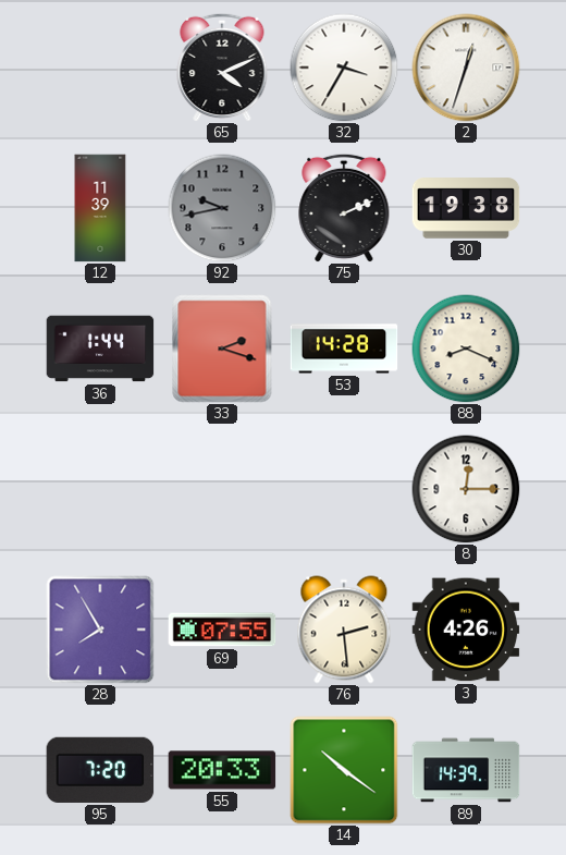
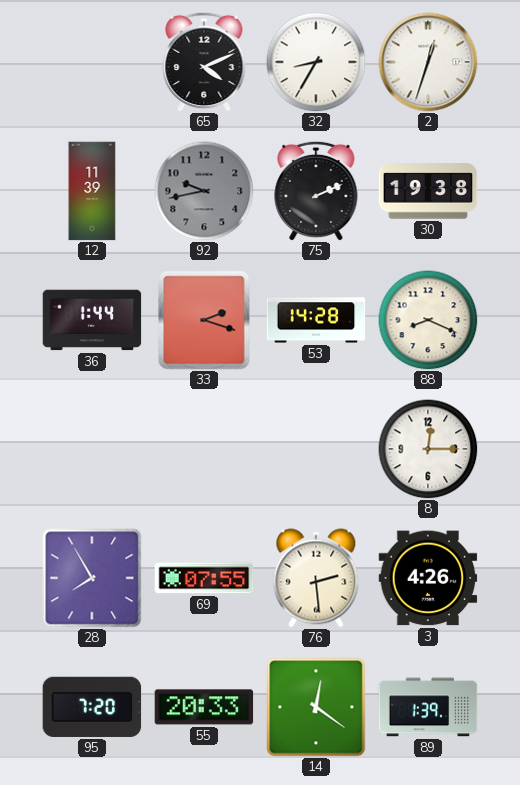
32: 3:35 -> 8:35 (316, 62)
14: 10:21 -> 12:21 (316, 707)
89: 14:39 -> 1:39 (428, 707)
